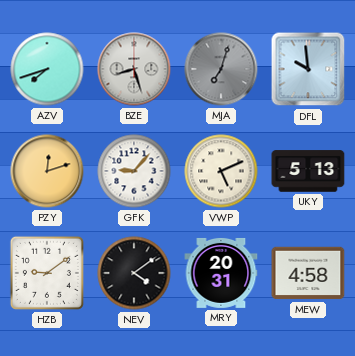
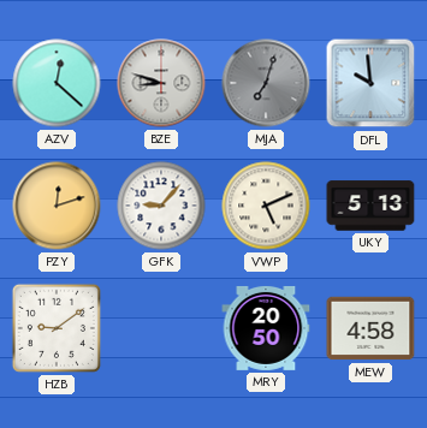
AZV: 7:42 -> 12:22 (57, 83)
BZE: 8:27 -> 8:48 (161, 83)
NEV: 4:09 -> none (134, 273)
MRY: 20:31 -> 20:50 (266, 328)
